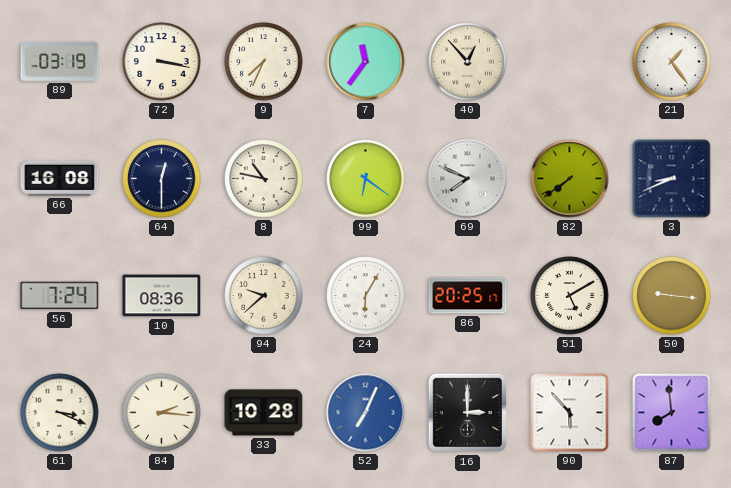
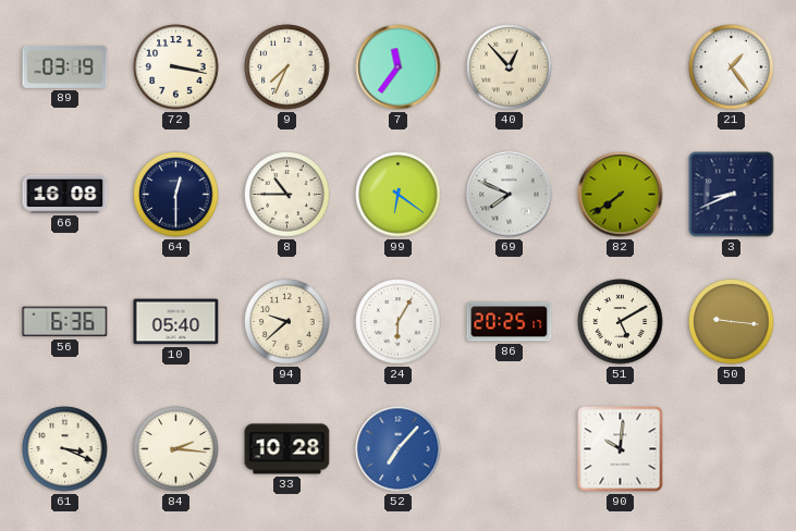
8: 10:47 -> 10:45 (287, 195)
56: 7:24 -> 6:36 (65, 322)
10: 08:36 -> 05:40 (176, 322)
52: 7:04 -> 7:07 (399, 449)
16: 3:00 -> none (468, 413)
90: 5:53 -> 10:01 (621, 449)
87: 7:59 -> none (672, 413)
